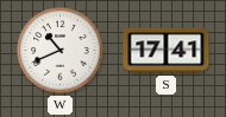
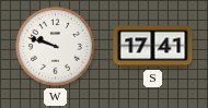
W: 10:41 -> 9:48 (56, 47)
